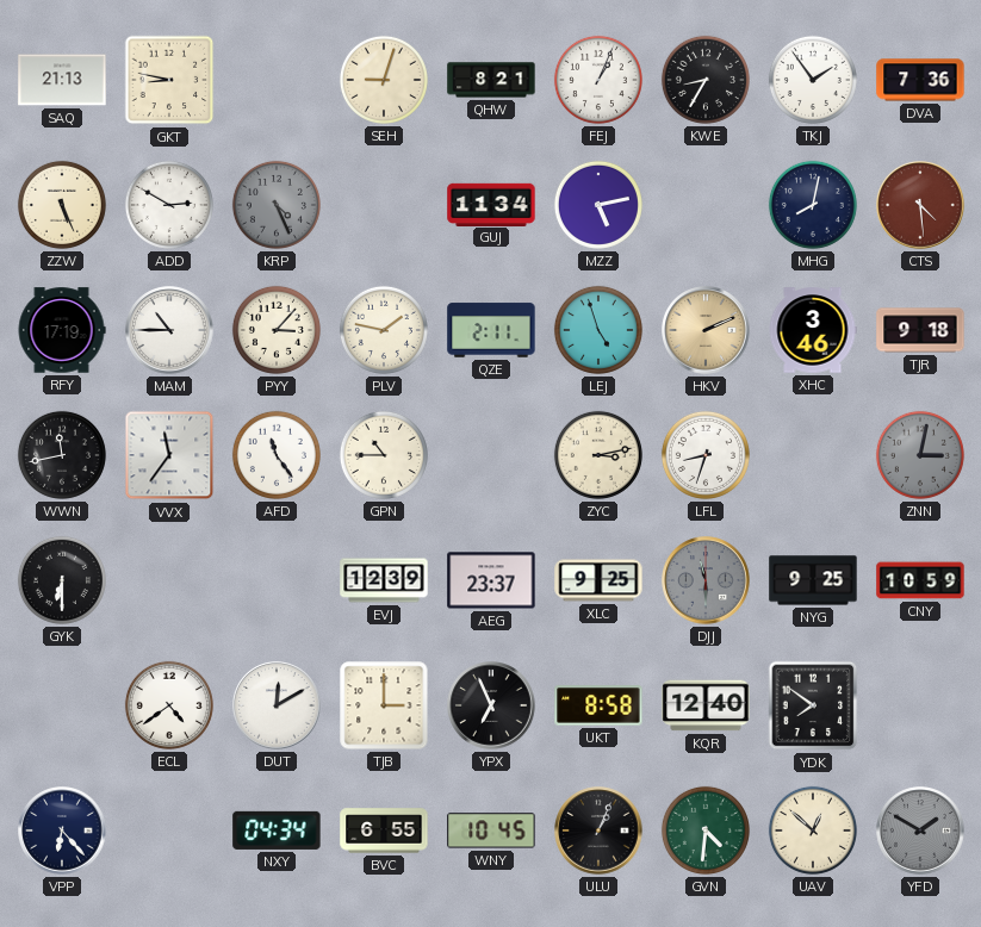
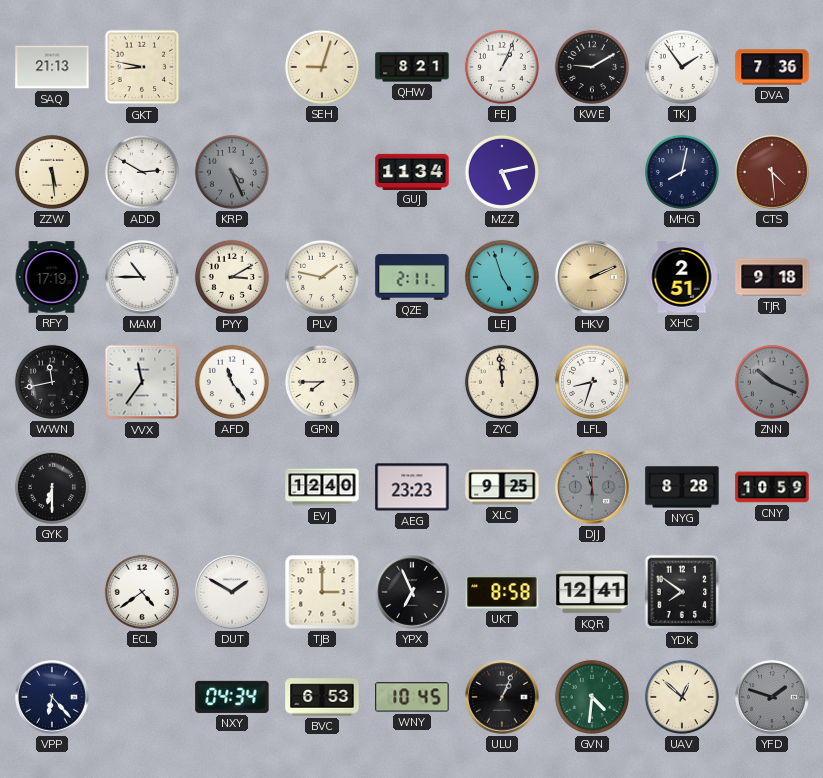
KWE: 8:35 -> 9:10 (592, 67)
ZZW: 5:26 -> 5:29 (52, 172)
PYY: 3:07 -> 3:10 (232, 277)
XHC: 3:46 -> 2:51 (682, 277)
GPN: 10:45 -> 7:45 (322, 382)
ZYC: 3:13 -> 11:59 (502, 382)
ZNN: 3:02 -> 10:19 (772, 382)
EVJ: 12:39 -> 12:40 (322, 487)
AEG: 23:37 -> 23:23 (412, 487)
NYG: 9:25 -> 8:28 (682, 487)
DUT: 12:10 -> 1:50 (232, 592)
KQR: 12:40 -> 12:41 (592, 592)
BVC: 6:55 -> 6:53 (322, 697)
YFD: 1:50 -> 1:48 (772, 697)
